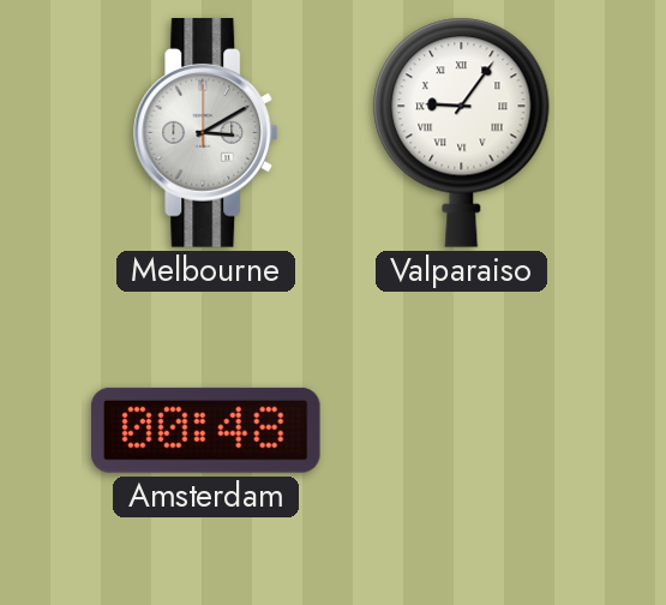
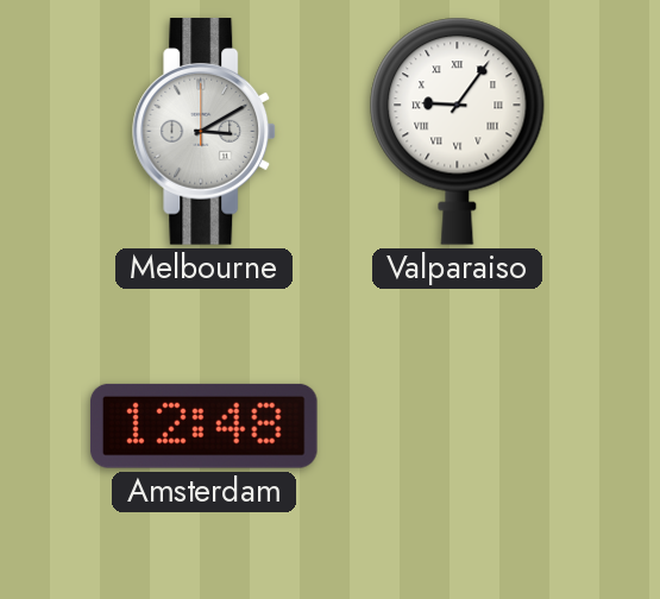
Amsterdam: 00:48 -> 12:48 (203, 425)
